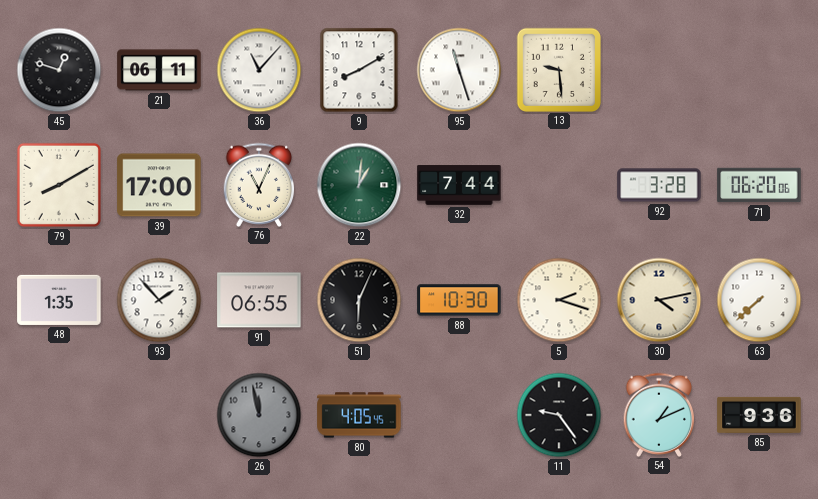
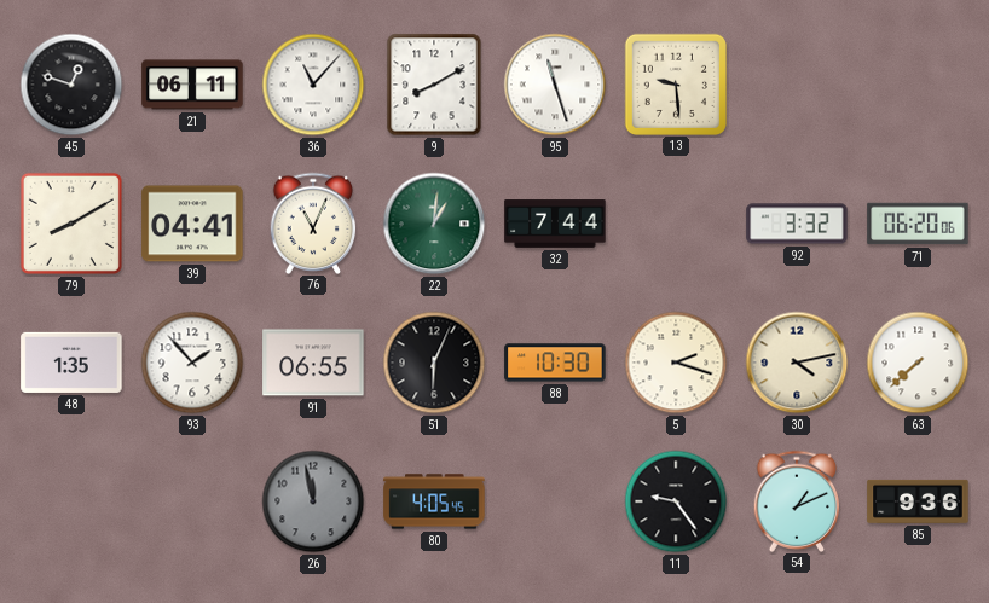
39: 17:00 -> 04:41 (192, 224)
92: 3:28 -> 3:32 (797, 224)
